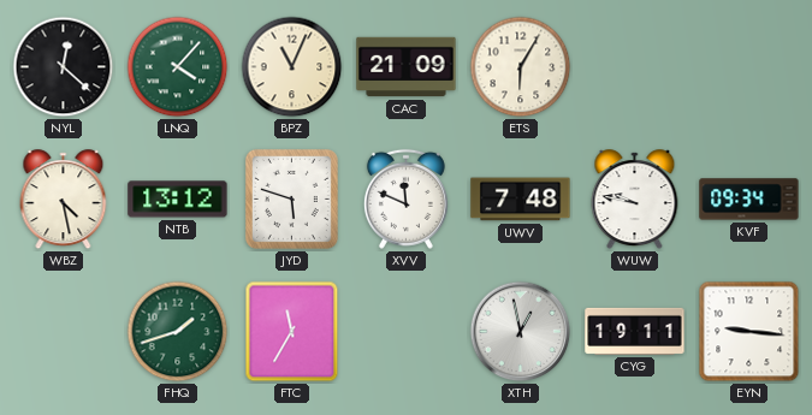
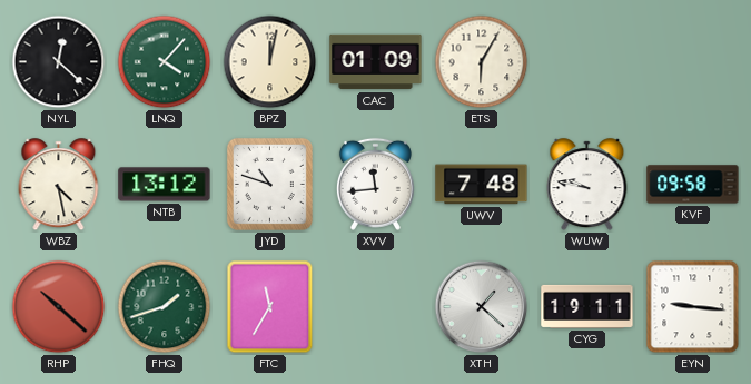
BPZ: 11:04 -> 12:02 (270, 62)
CAC: 21:09 -> 01:09 (376, 62)
JYD: 5:48 -> 10:48 (269, 184)
XVV: 11:49 -> 11:44 (375, 184)
KVF: 09:34 -> 09:58 (693, 185)
RHP: none -> 10:22 (59, 307)
XTH: 12:58 -> 1:22 (482, 307)
